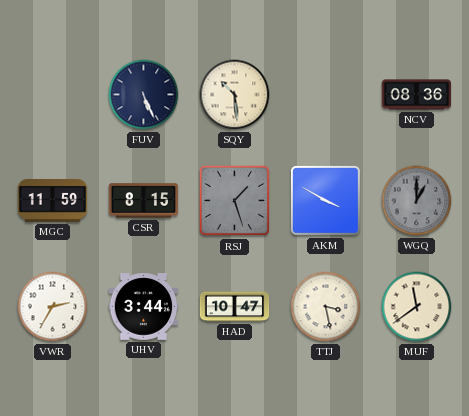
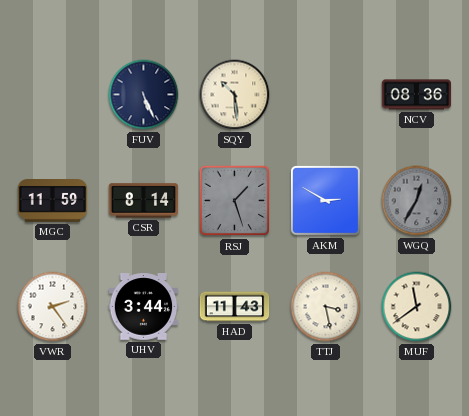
CSR: 8:15 -> 8:14 (144, 201)
AKM: 3:50 -> 2:50 (325, 200)
WGQ: 1:00 -> 12:35 (417, 201)
VWR: 2:35 -> 2:24 (53, 307)
HAD: 10:47 -> 11:43 (235, 307)
